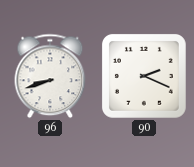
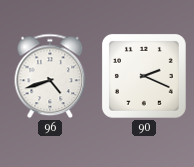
96: 8:42 -> 4:42 (50, 76)
